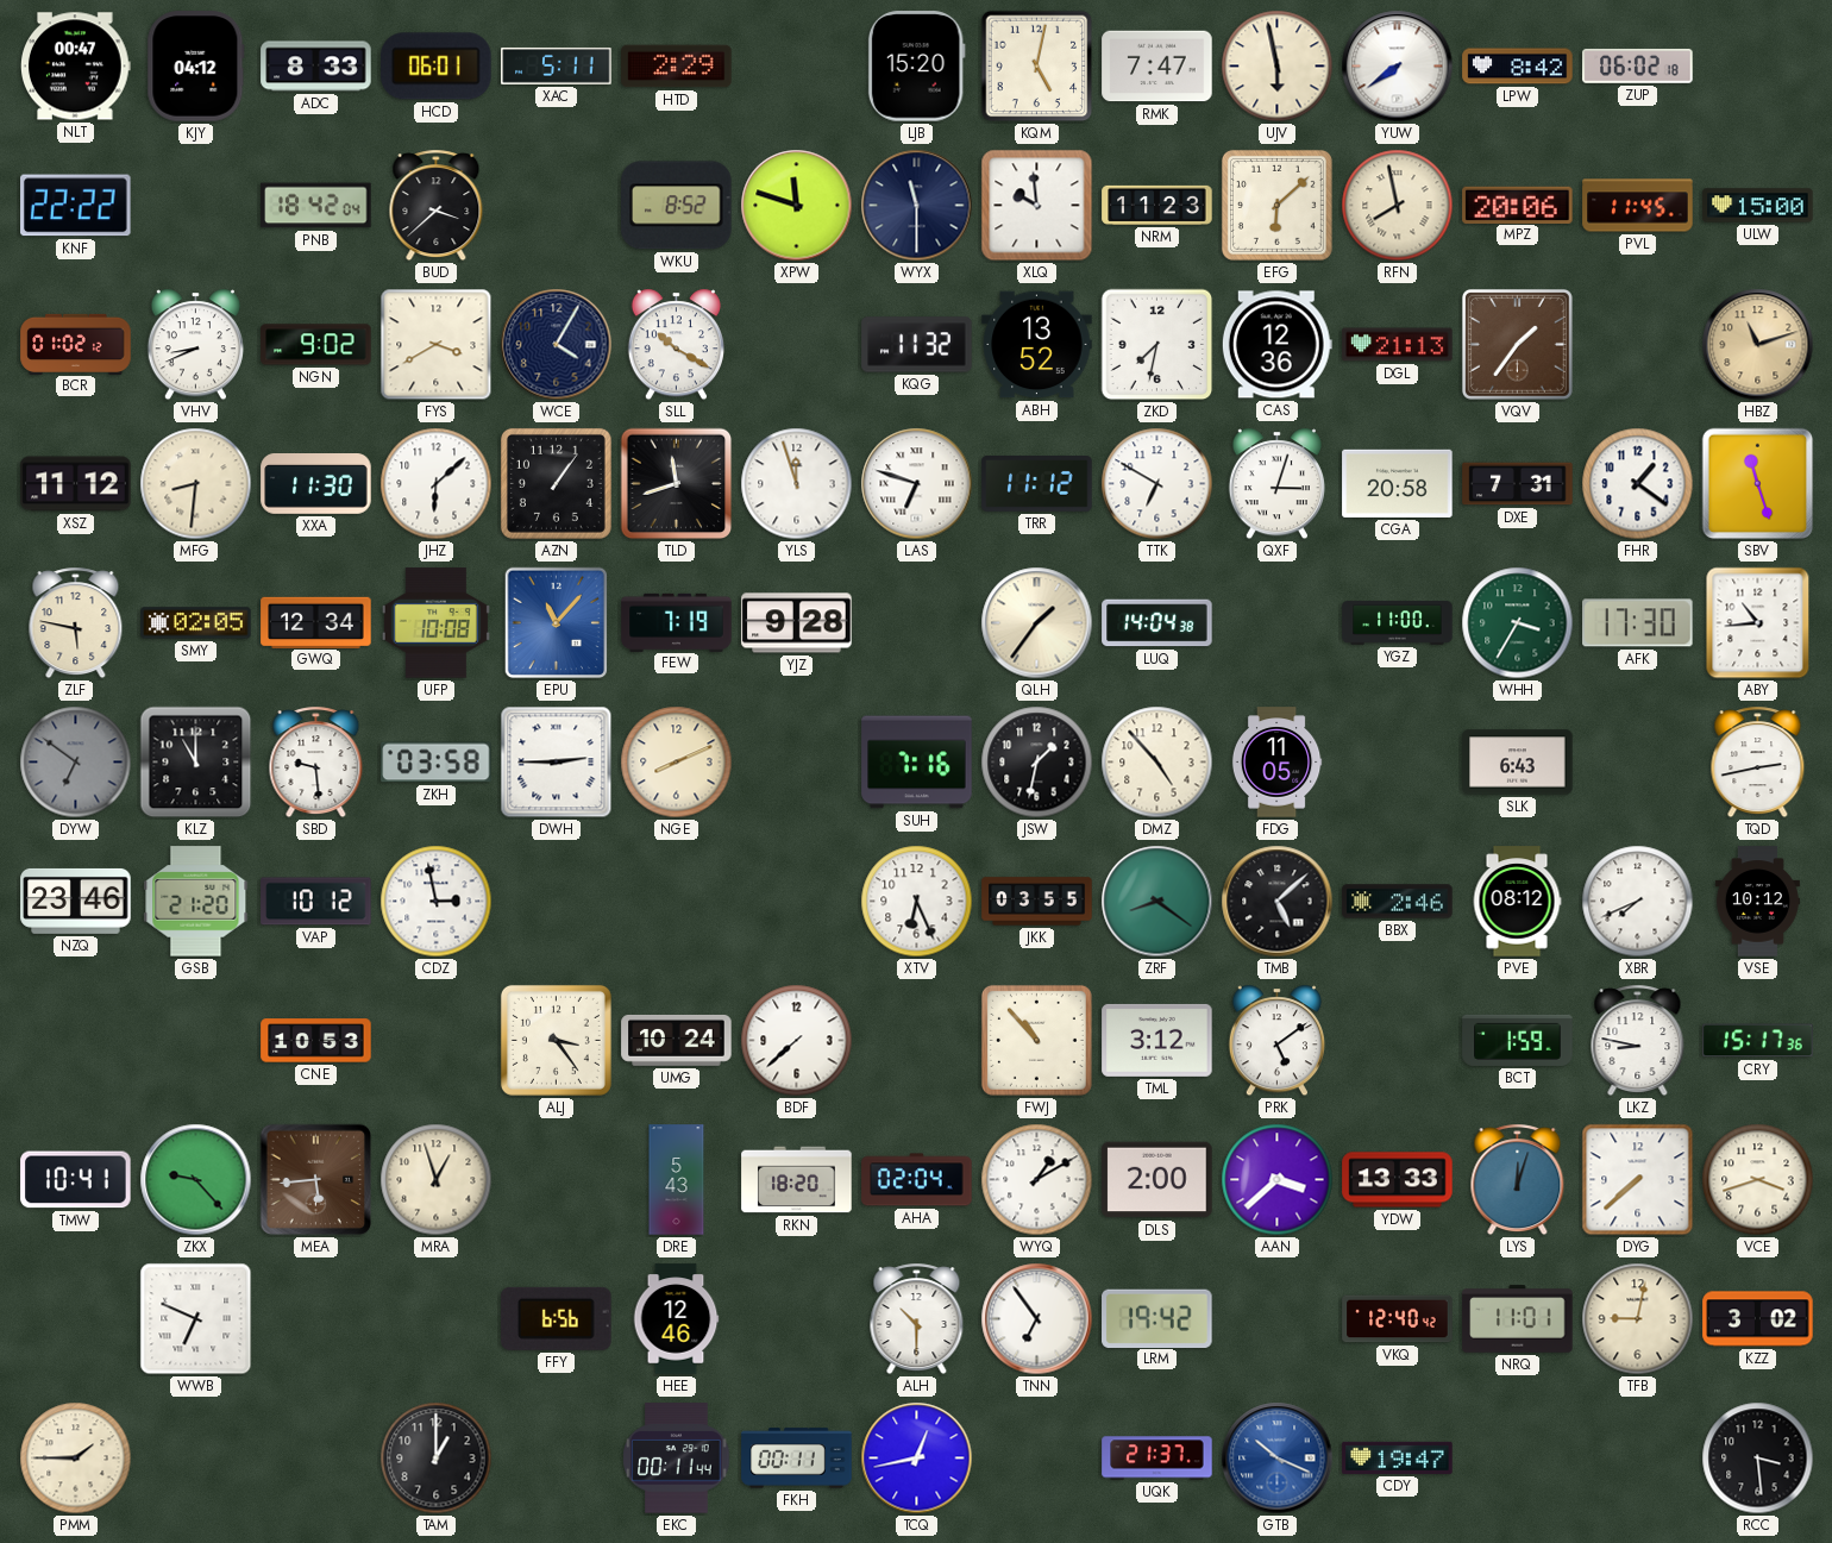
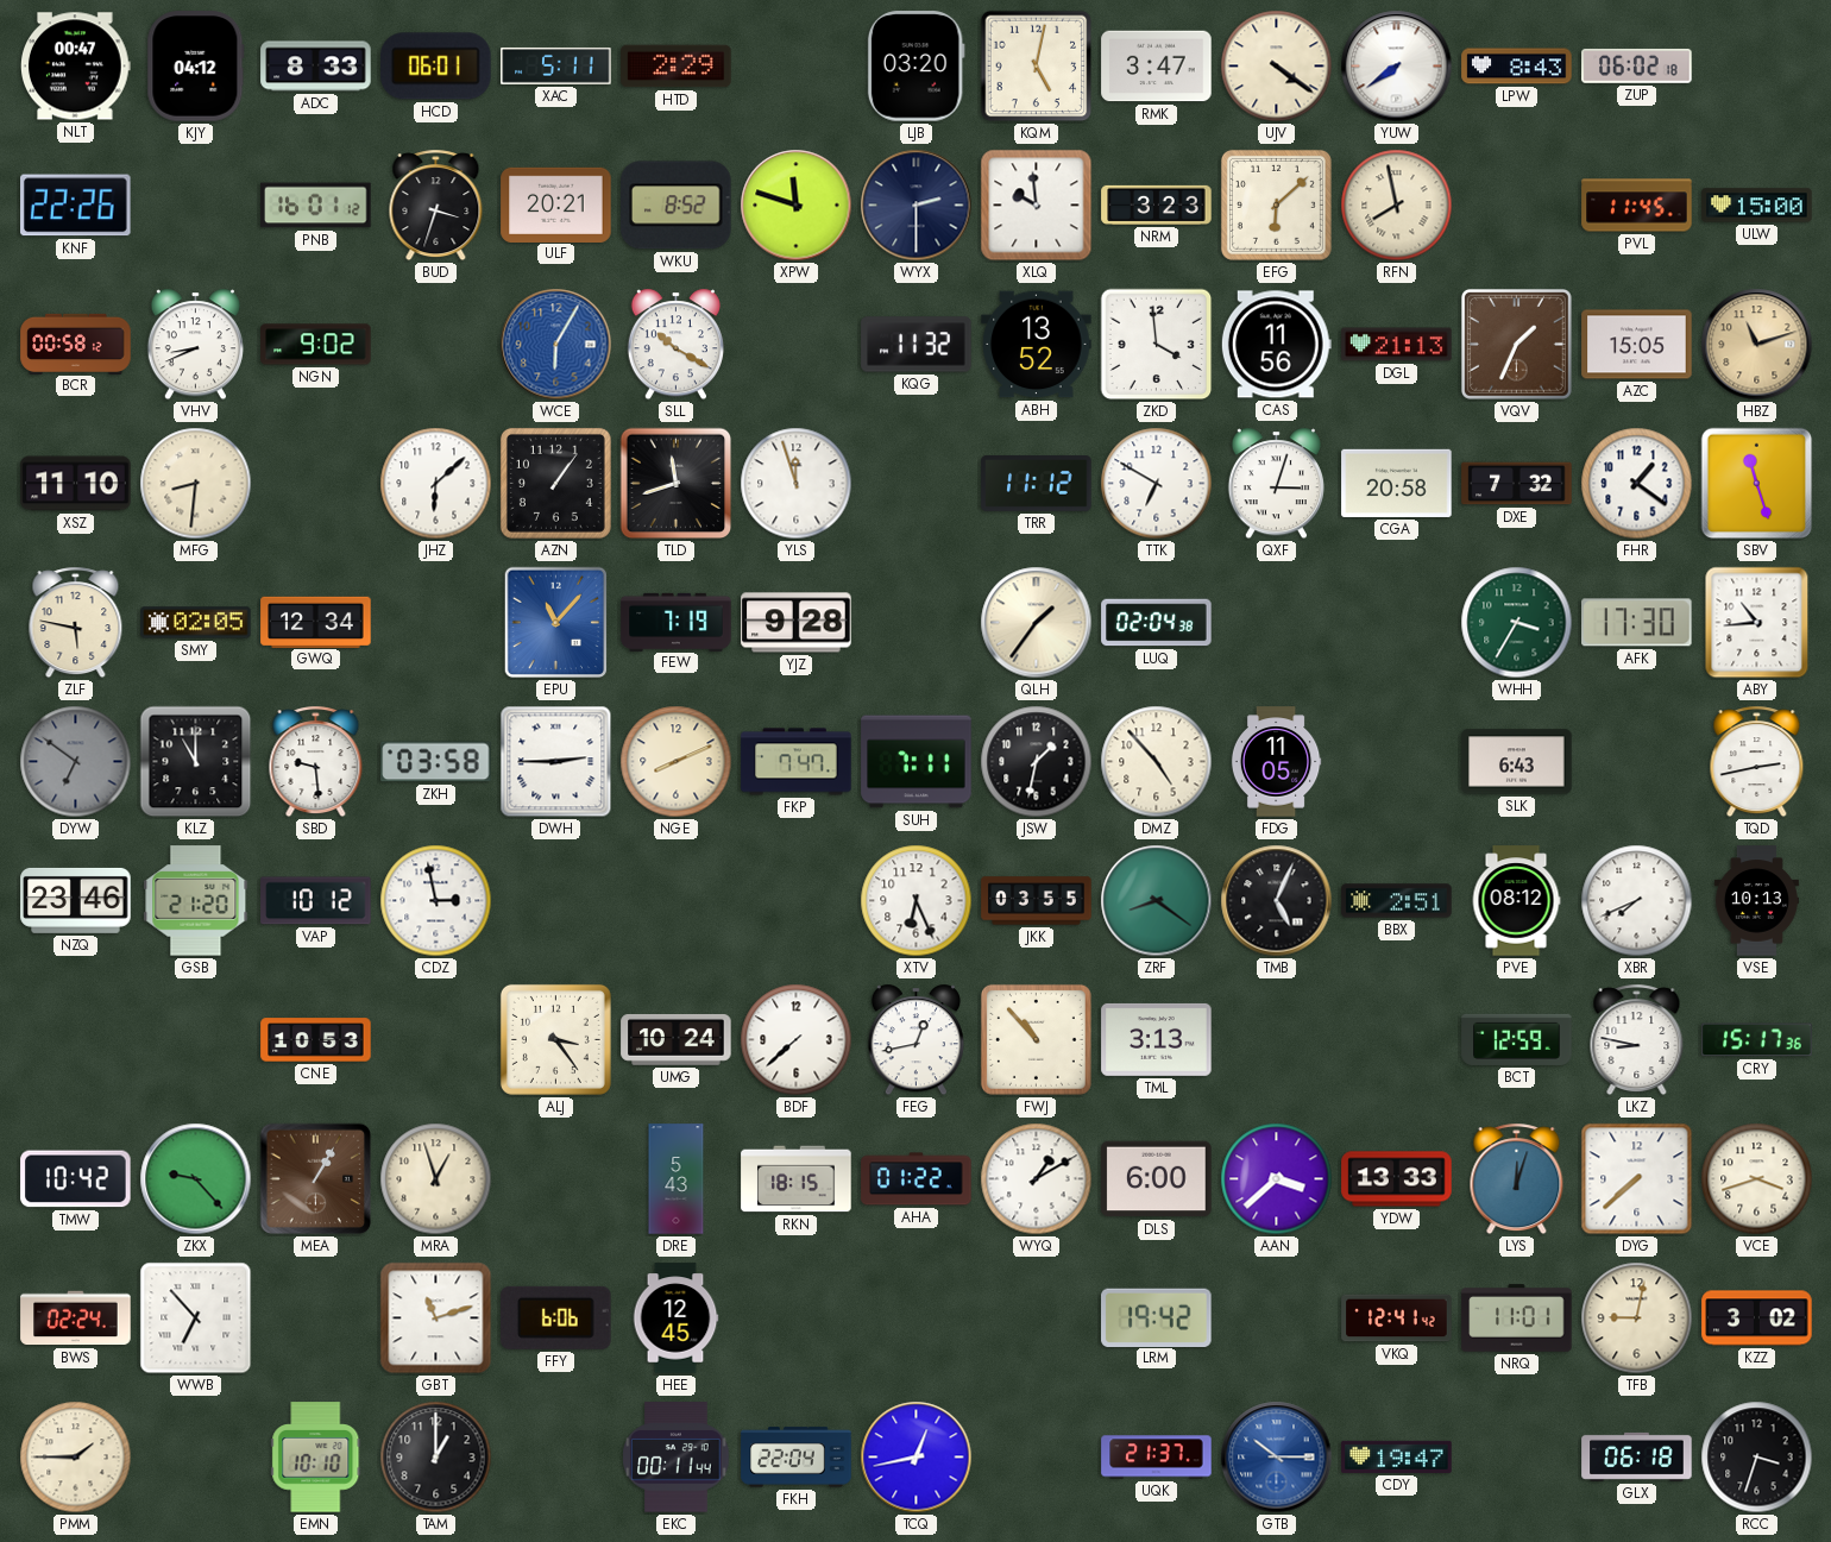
LJB: 15:20 -> 03:20 (915, 67)
RMK: 7:47 -> 3:47 (1157, 67)
UJV: 5:58 -> 4:21 (1277, 67)
LPW: 8:42 -> 8:43 (1517, 67)
KNF: 22:22 -> 22:26 (76, 206)
PNB: 18:42 -> 16:01 (316, 206)
BUD: 3:38 -> 3:33 (436, 206)
ULF: none -> 20:21 (556, 204)
WYX: 11:30 -> 2:30 (917, 206)
NRM: 11:23 -> 3:23 (1157, 204)
MPZ: 20:06 -> none (1518, 205)
BCR: 01:02 -> 00:58 (76, 344)
FYS: 3:40 -> none (437, 345)
WCE: 4:05 -> 6:05 (556, 345)
WCE dial: navy -> blue (556, 345)
ZKD: 7:32 -> 3:59 (1157, 345)
CAS: 12:36 -> 11:56 (1276, 345)
VQV: 1:36 -> 1:34 (1516, 344)
AZC: none -> 15:05 (1637, 345)
XSZ: 11:12 -> 11:10 (76, 484)
XXA: 11:30 -> none (316, 484)
LAS: 6:48 -> none (917, 484)
DXE: 7:31 -> 7:32 (1517, 484)
UFP: 10:08 -> none (435, 623)
LUQ: 14:04 -> 02:04 (1157, 623)
YGZ: 11:00 -> none (1398, 623)
FKP: none -> 7:47 (797, 762)
SUH: 7:16 -> 7:11 (917, 762)
TMB: 5:08 -> 5:04 (1277, 901)
BBX: 2:46 -> 2:51 (1397, 901)
VSE: 10:12 -> 10:13 (1756, 901)
FEG: none -> 12:43 (915, 1040)
TML: 3:12 -> 3:13 (1157, 1039)
PRK: 5:09 -> none (1276, 1041)
BCT: 1:59 -> 12:59 (1517, 1039)
TMW: 10:41 -> 10:42 (76, 1179)
MEA: 5:44 -> 1:05 (316, 1179)
RKN: 18:20 -> 18:15 (797, 1179)
AHA: 02:04 -> 01:22 (917, 1179)
DLS: 2:00 -> 6:00 (1157, 1179)
BWS: none -> 02:24 (76, 1318)
WWB: 6:49 -> 6:53 (196, 1318)
GBT: none -> 11:12 (436, 1318)
FFY: 6:56 -> 6:06 (556, 1317)
HEE: 12:46 -> 12:45 (675, 1318)
ALH: 10:30 -> none (917, 1319)
TNN: 6:54 -> none (1037, 1319)
VKQ: 12:40 -> 12:41 (1397, 1318)
EMN: none -> 10:10 (316, 1458)
FKH: 00:11 -> 22:04 (797, 1458)
GTB: 10:19 -> 10:15 (1277, 1458)
GLX: none -> 06:18 (1637, 1456)
RCC: 3:29 -> 3:33 (1757, 1458)
